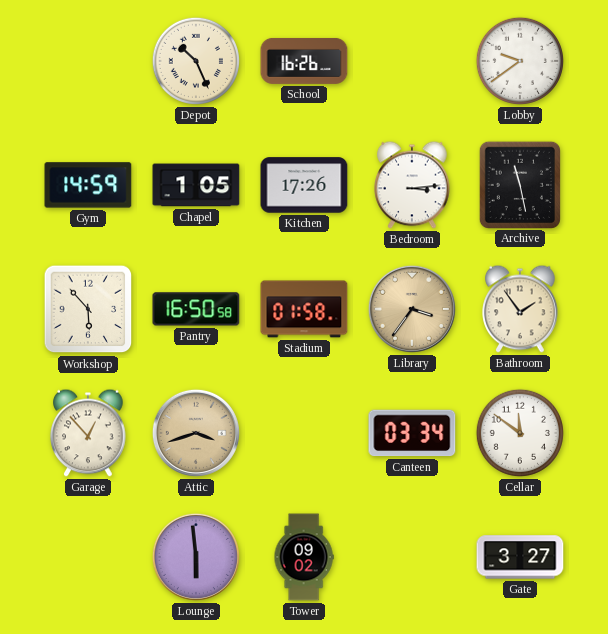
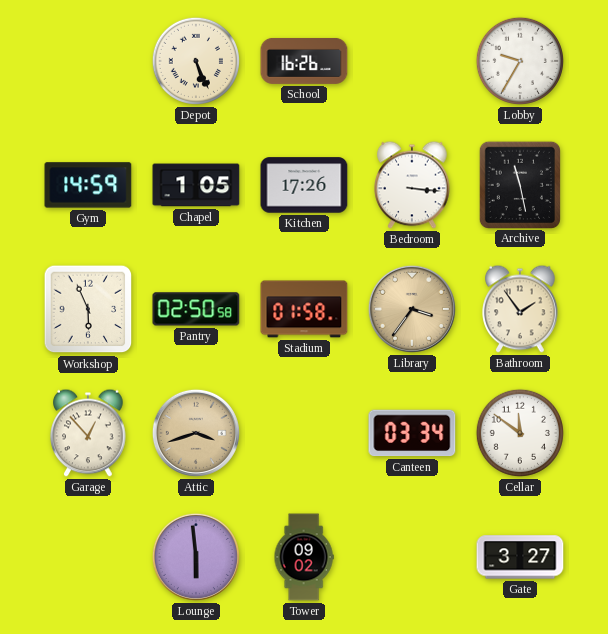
Depot: 10:26 -> 5:26 (196, 61)
Lobby: 9:39 -> 9:35 (520, 61)
Bedroom: 3:14 -> 3:16 (412, 185)
Workshop: 5:53 -> 5:56 (88, 309)
Pantry: 16:50 -> 02:50 (196, 309)
